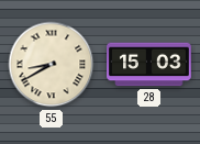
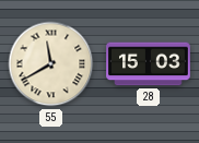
55: 8:40 -> 11:40 (51, 64)
